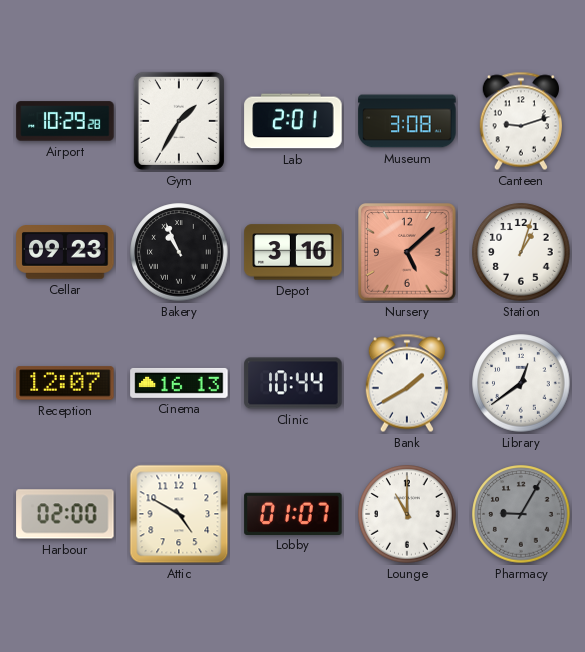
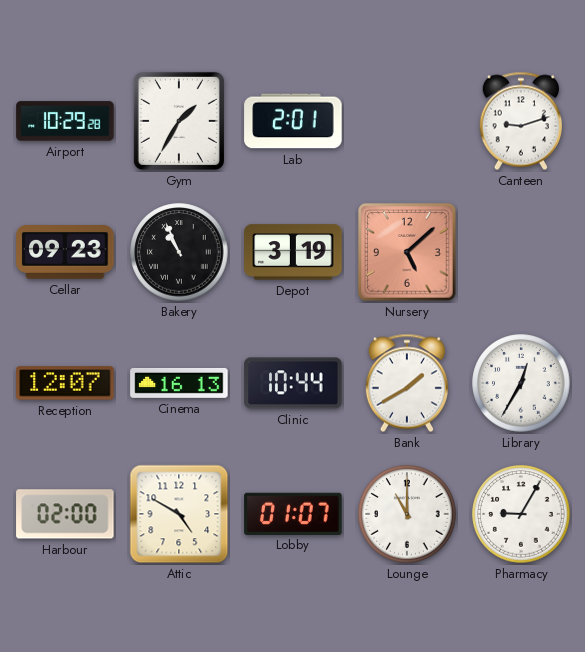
Museum: 3:08 -> none (407, 121)
Depot: 3:16 -> 3:19 (293, 252)
Station: 1:03 -> none (521, 252)
Library: 12:39 -> 12:35 (521, 383)
Pharmacy dial: grey -> white (521, 514)
